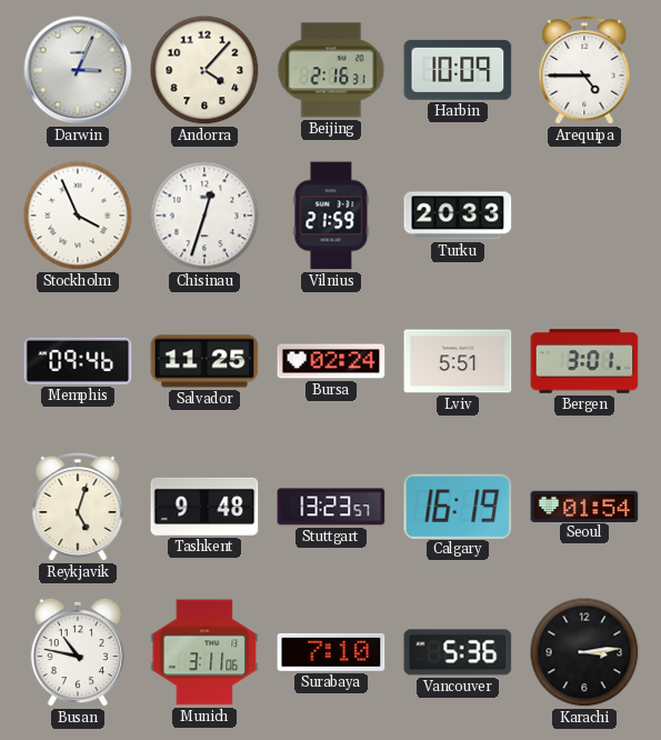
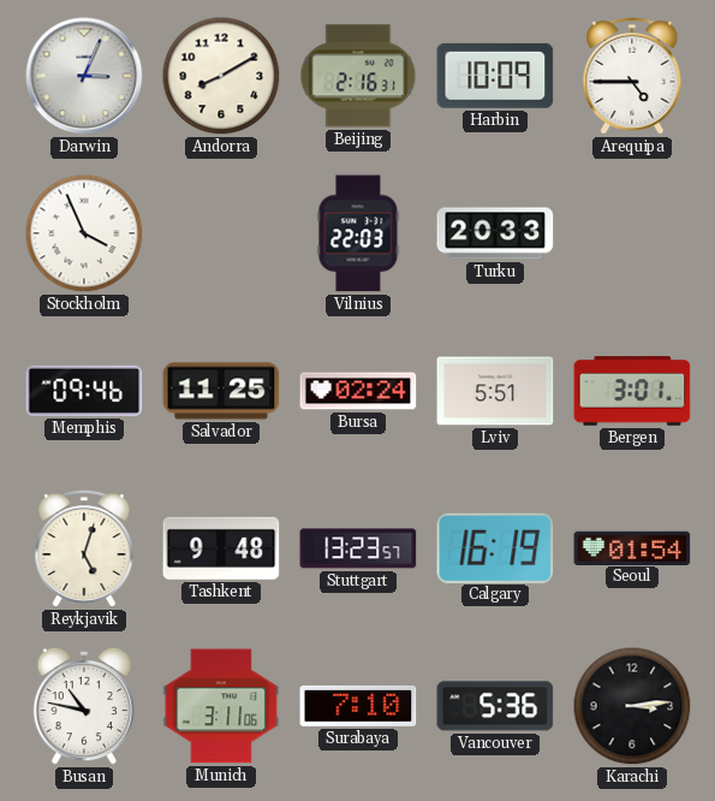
Andorra: 4:07 -> 8:10 (221, 76)
Chisinau: 12:33 -> none (204, 216)
Vilnius: 21:59 -> 22:03 (358, 233)
